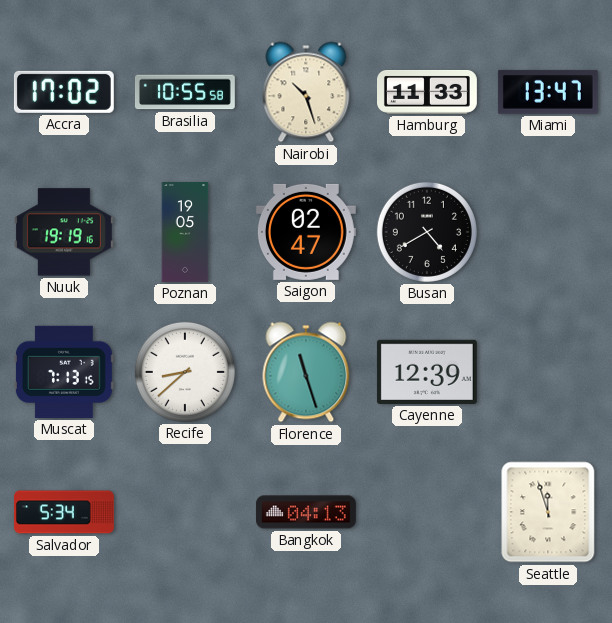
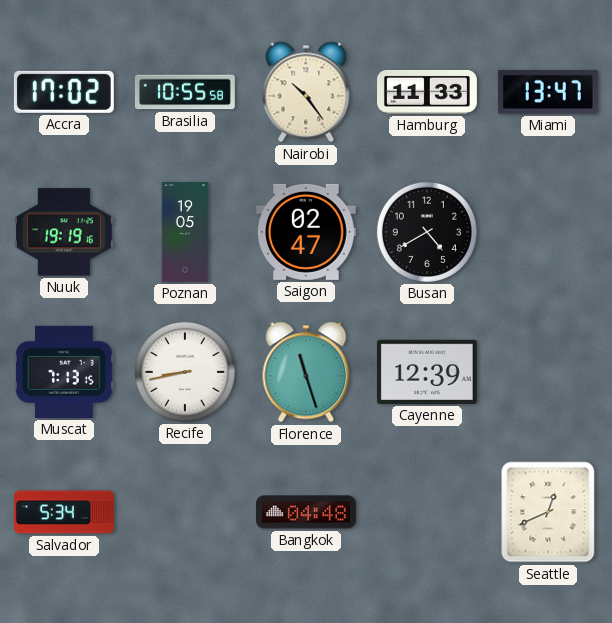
Nairobi: 10:27 -> 10:24 (306, 92)
Recife: 8:38 -> 8:43 (185, 372)
Bangkok: 04:13 -> 04:48 (306, 512)
Seattle: 11:57 -> 12:41 (548, 512)
